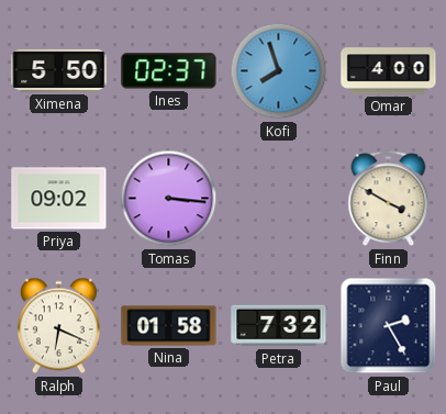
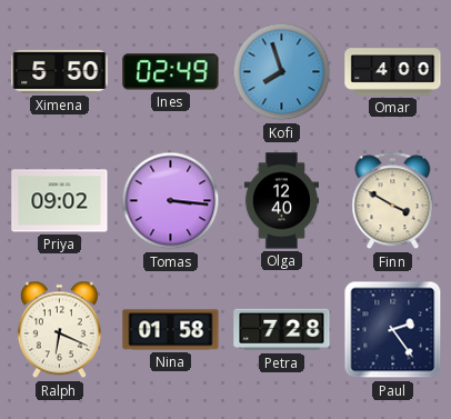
Ines: 02:37 -> 02:49 (171, 72)
Olga: none -> 12:40 (282, 201)
Petra: 7:32 -> 7:28 (282, 330)
Paul: 2:25 -> 2:24 (393, 330)
